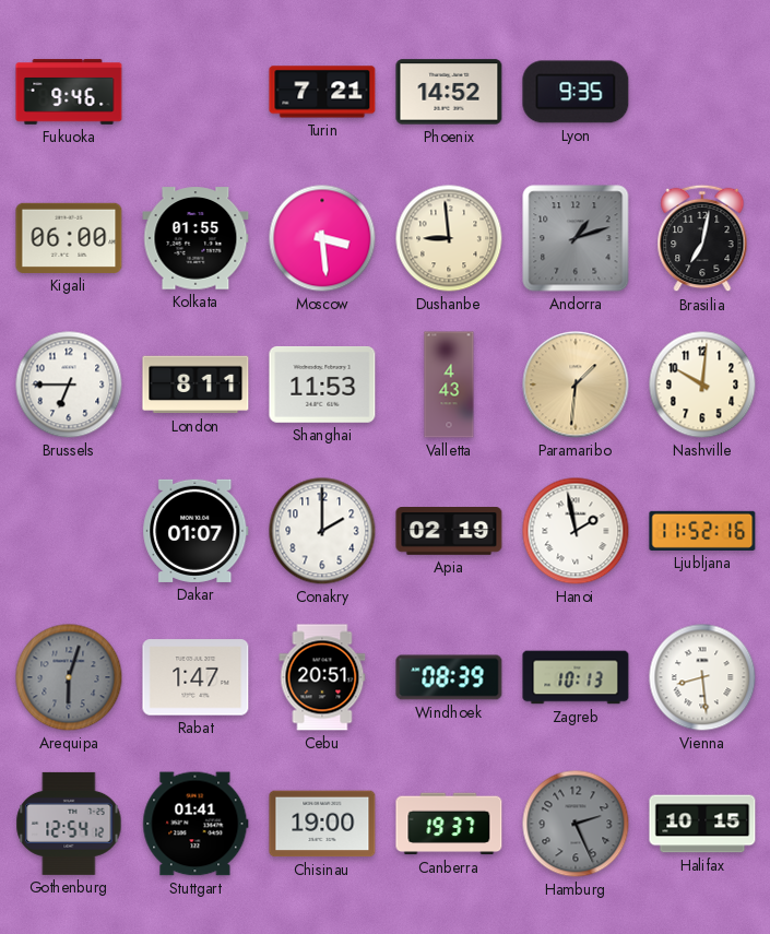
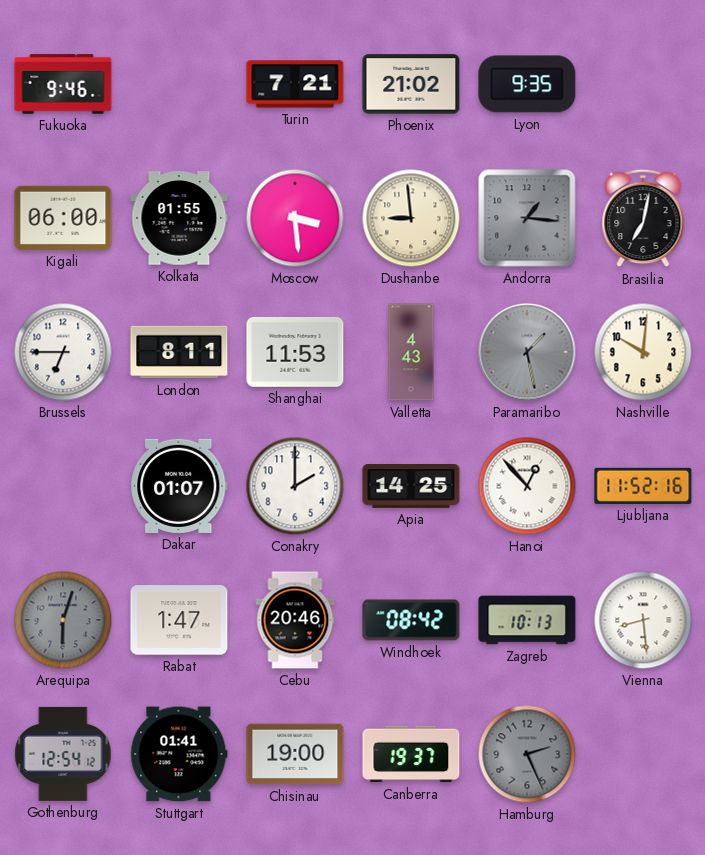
Phoenix: 14:52 -> 21:02 (411, 84)
Andorra: 1:12 -> 1:16 (527, 218)
Paramaribo: 1:31 -> 1:28 (527, 352)
Paramaribo dial: champagne -> grey (527, 352)
Apia: 02:19 -> 14:25 (411, 487)
Hanoi: 1:58 -> 12:53 (527, 486)
Cebu: 20:51 -> 20:46 (295, 620)
Windhoek: 08:39 -> 08:42 (411, 620)
Halifax: 10:15 -> none (702, 824)
